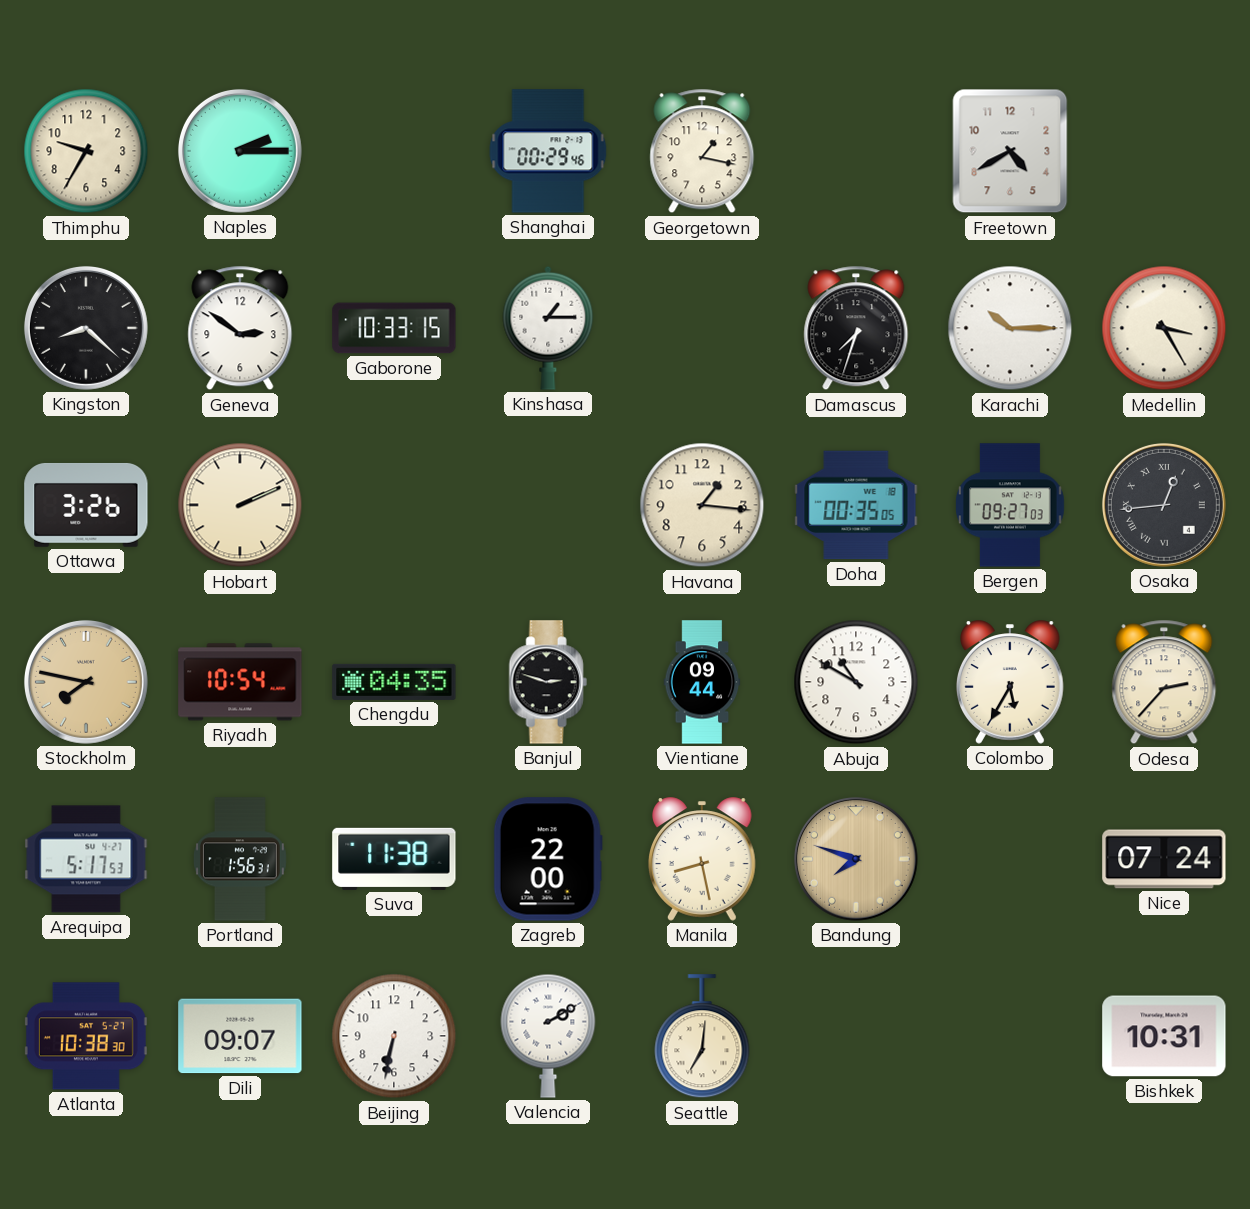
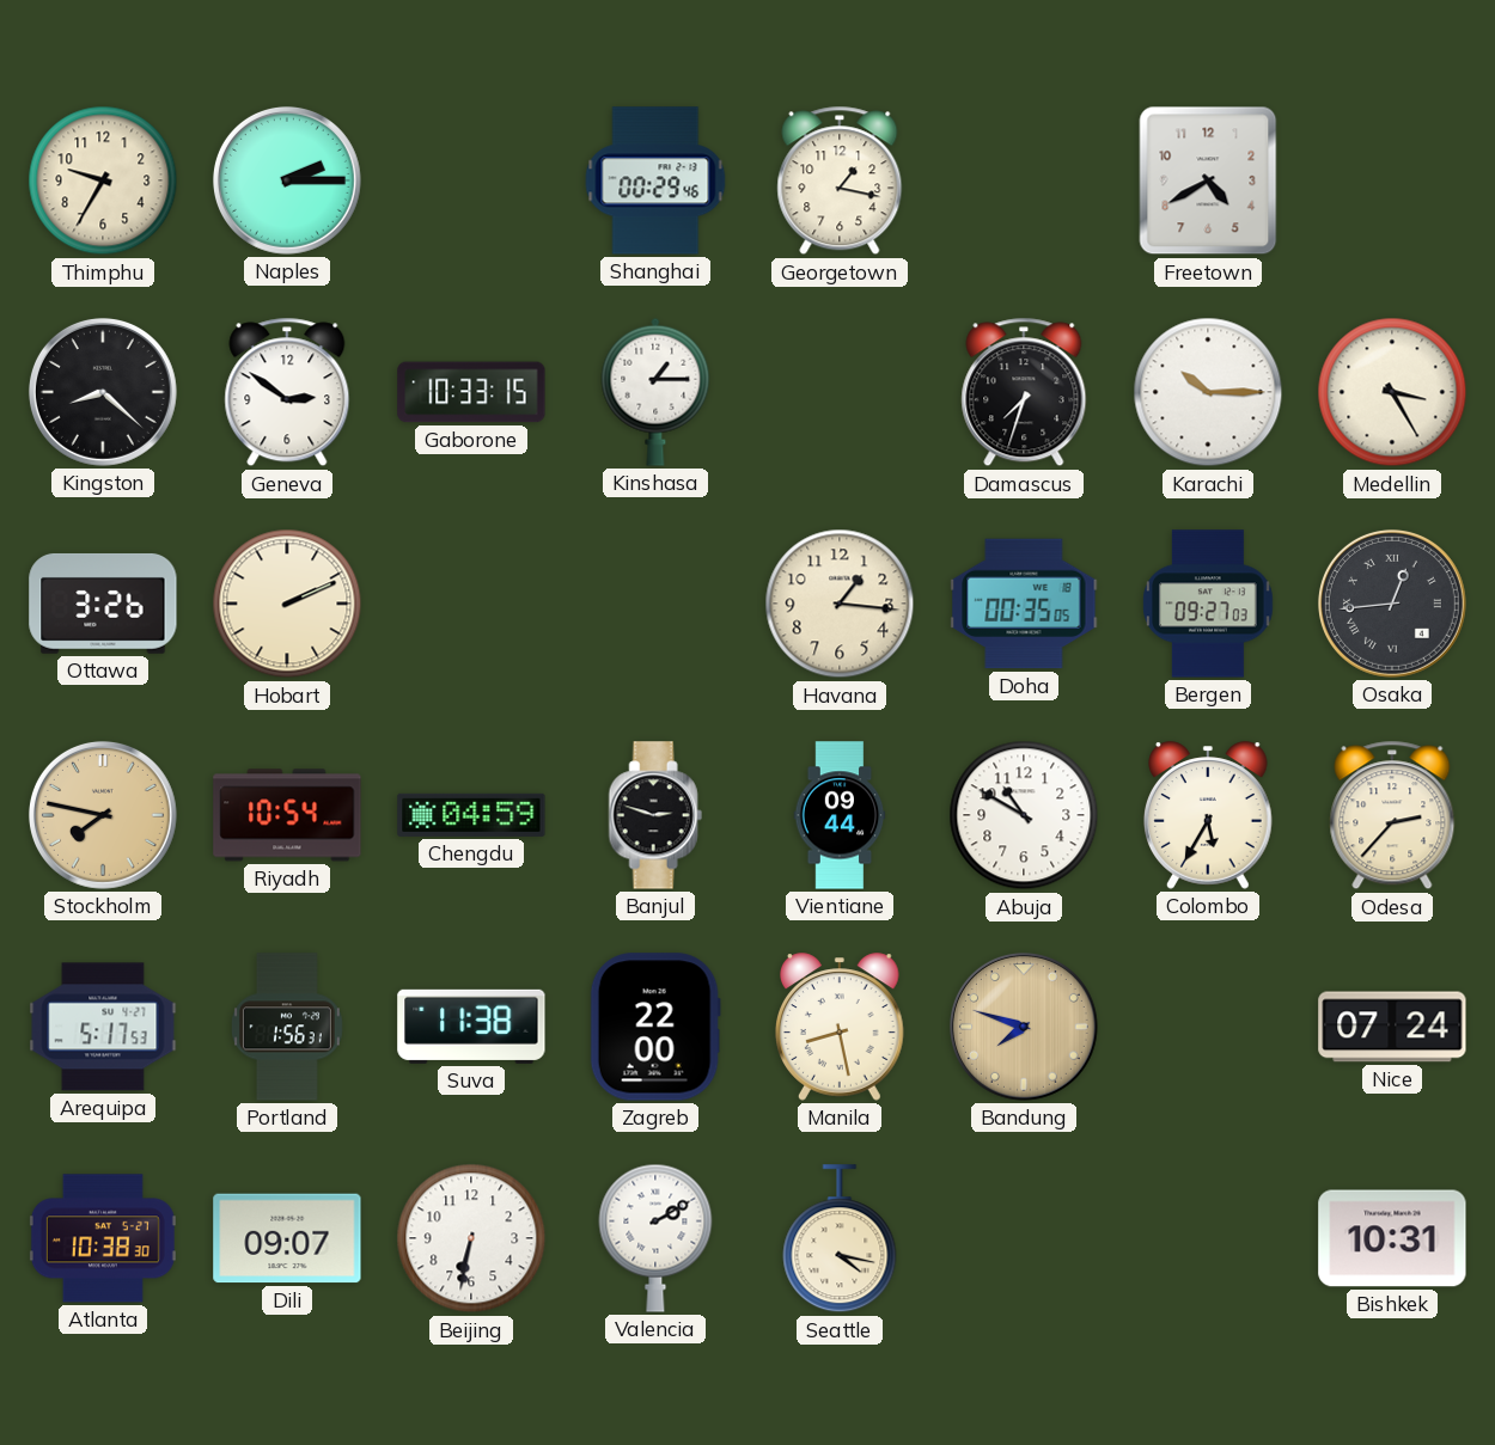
Chengdu: 04:35 -> 04:59 (471, 815)
Seattle: 7:01 -> 4:17 (840, 1239)
